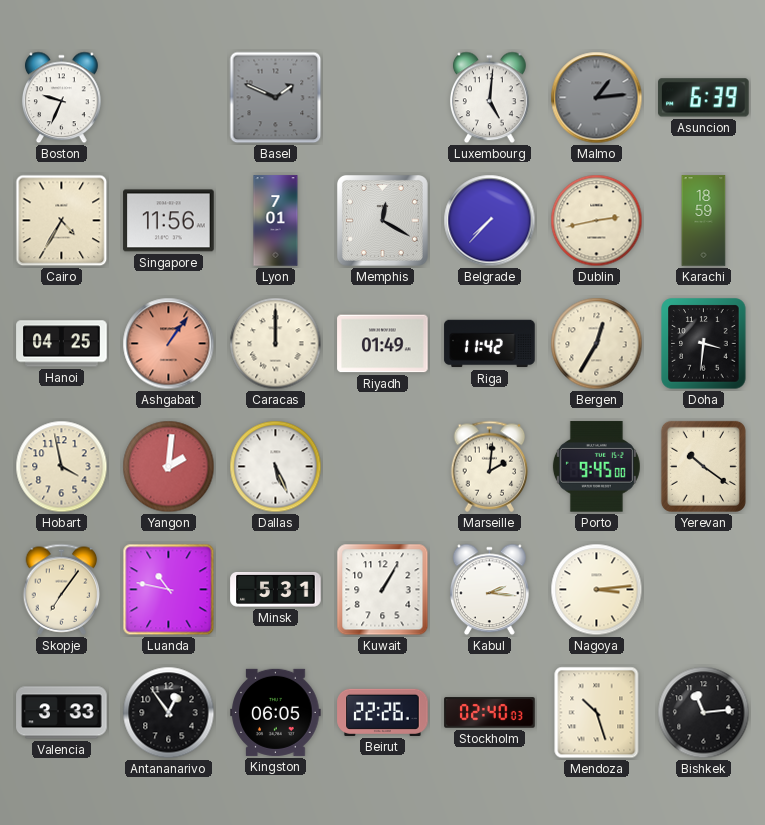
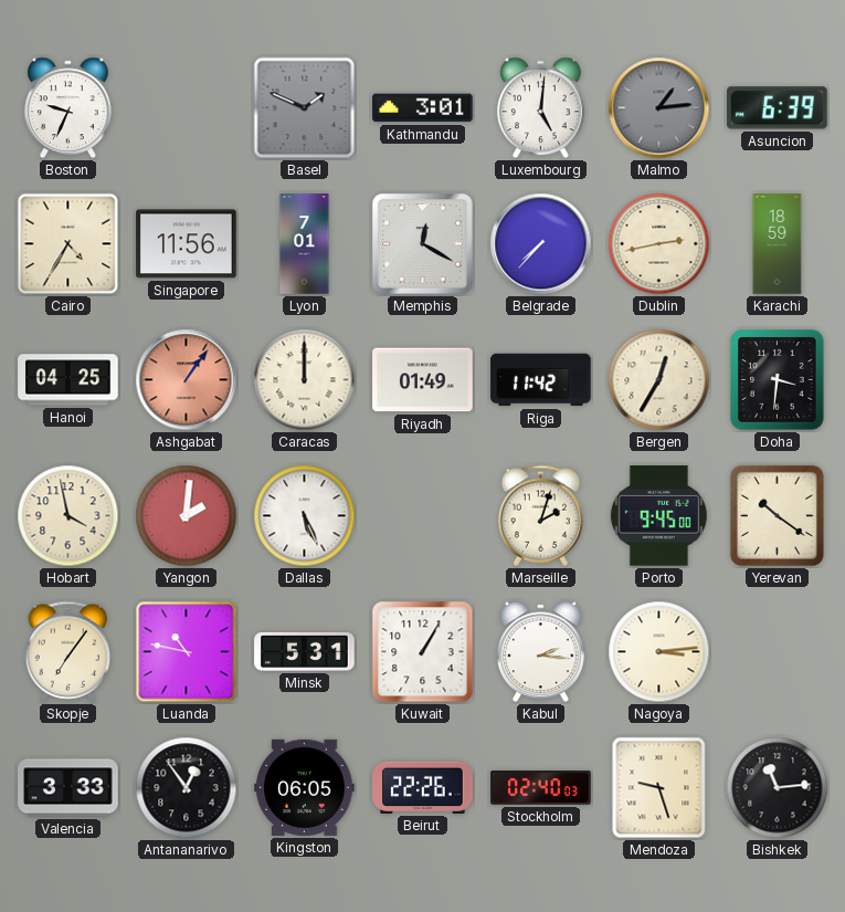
Kathmandu: none -> 3:01 (423, 108)
Marseille: 2:01 -> 2:03 (541, 515)
Mendoza: 10:27 -> 9:27 (659, 788)
